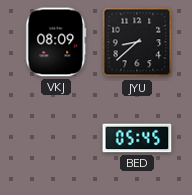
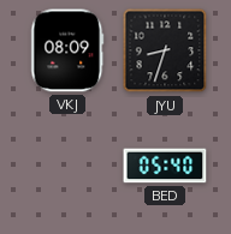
JYU: 8:38 -> 8:33 (165, 50)
BED: 05:45 -> 05:40 (165, 166)
